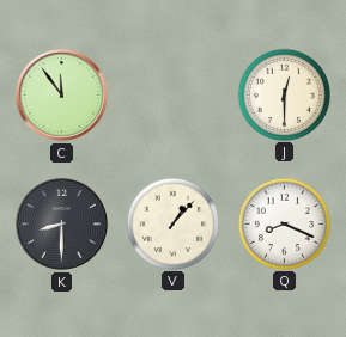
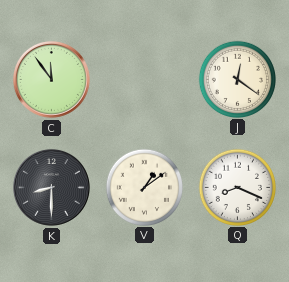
J: 12:30 -> 12:21 (237, 79)
V: 1:07 -> 1:09 (144, 187)
